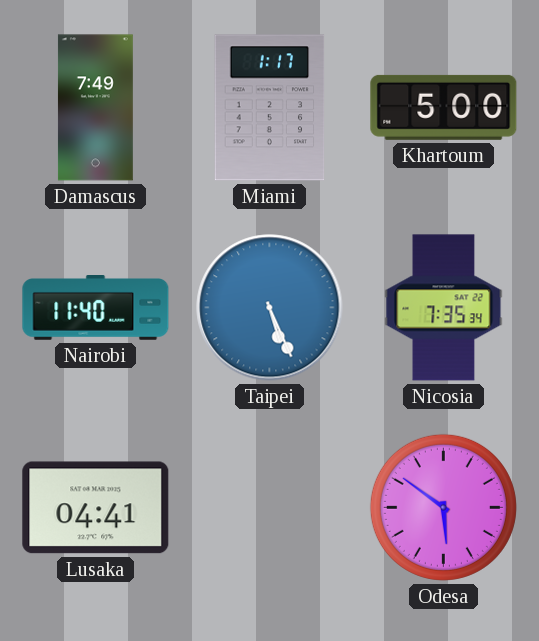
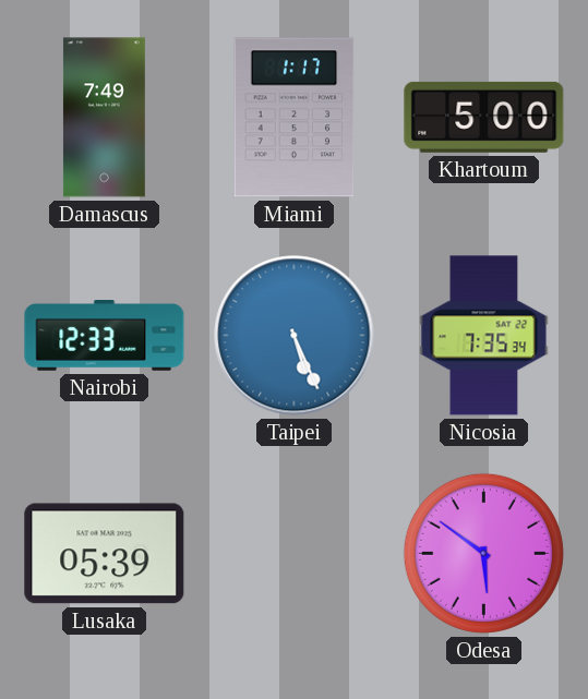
Nairobi: 11:40 -> 12:33 (105, 336)
Lusaka: 04:41 -> 05:39 (105, 554)
